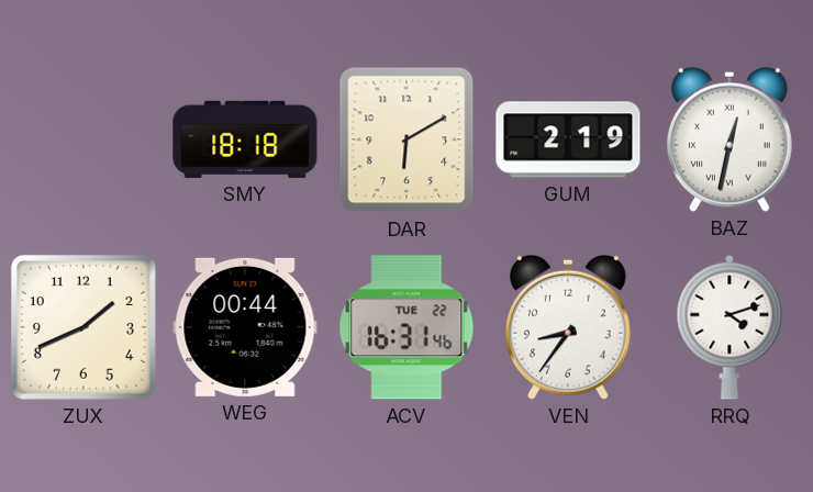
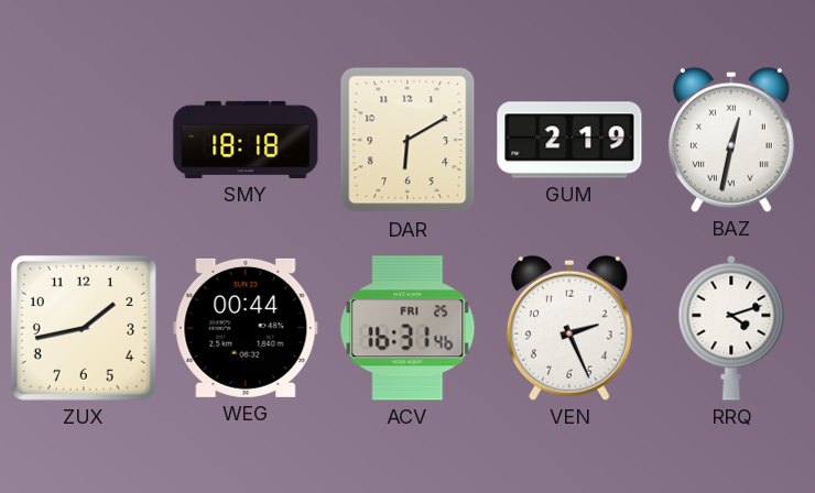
ZUX: 1:41 -> 1:43 (84, 328)
ACV date: TUE 22 -> FRI 25 (407, 328)
VEN: 8:36 -> 2:26 (569, 328)
